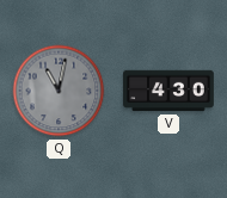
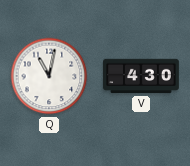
Q dial: grey -> white (49, 76)
